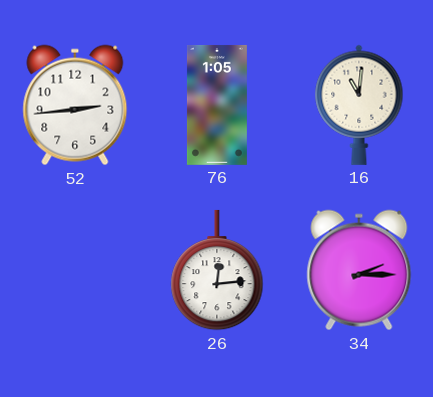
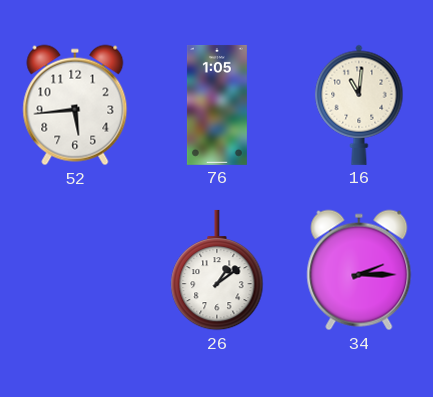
52: 2:44 -> 5:44 (75, 105)
26: 12:14 -> 1:09 (217, 270)
